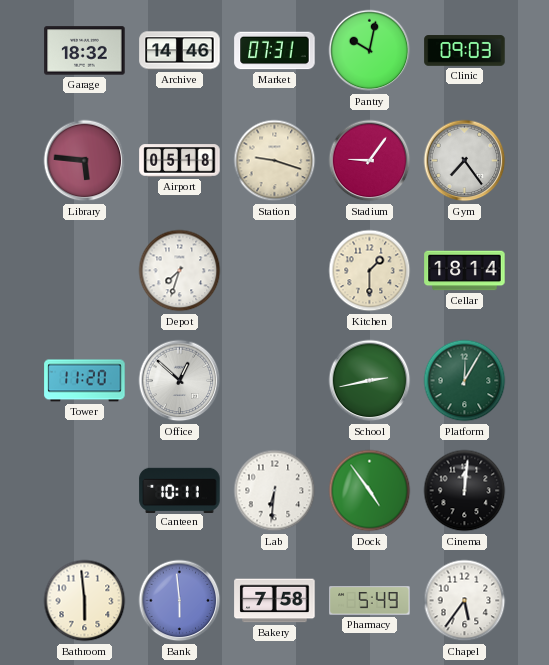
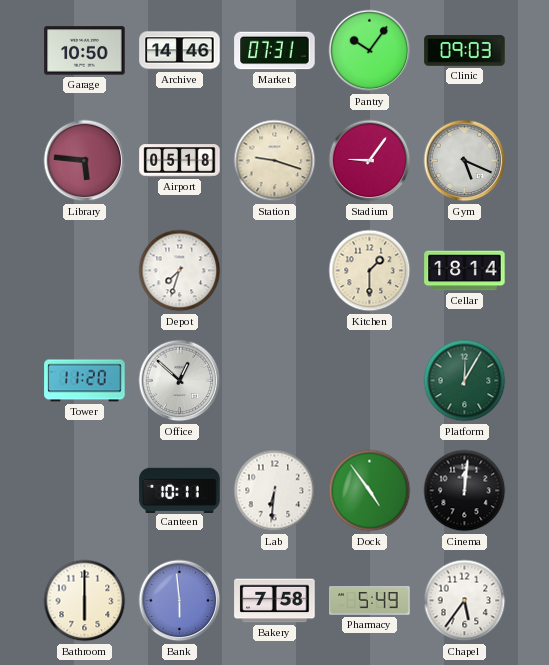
Garage: 18:32 -> 10:50 (85, 51)
Pantry: 10:02 -> 10:06 (370, 51)
Gym: 7:24 -> 5:19 (465, 161)
School: 2:43 -> none (370, 381)
Bathroom: 5:59 -> 6:00 (85, 601)
